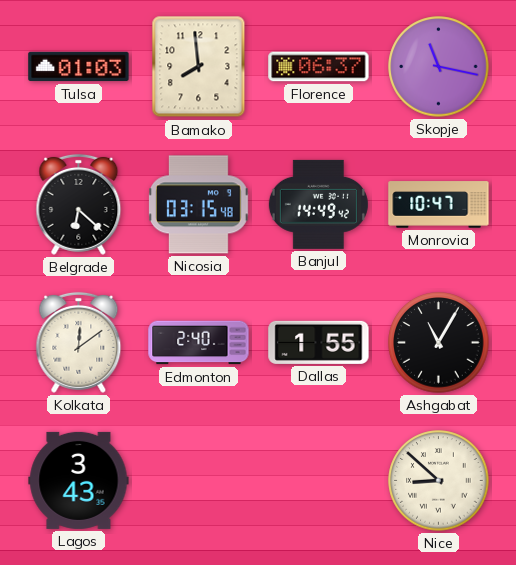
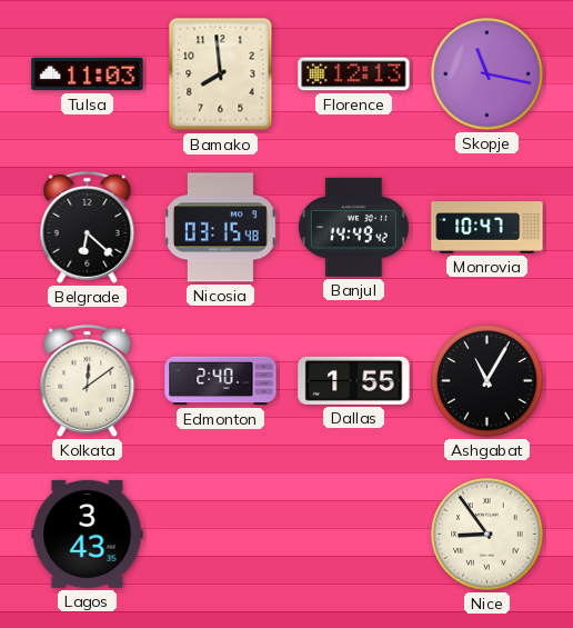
Tulsa: 01:03 -> 11:03 (88, 74)
Florence: 06:37 -> 12:13 (354, 74)
Nice: 8:52 -> 8:54 (487, 535)
